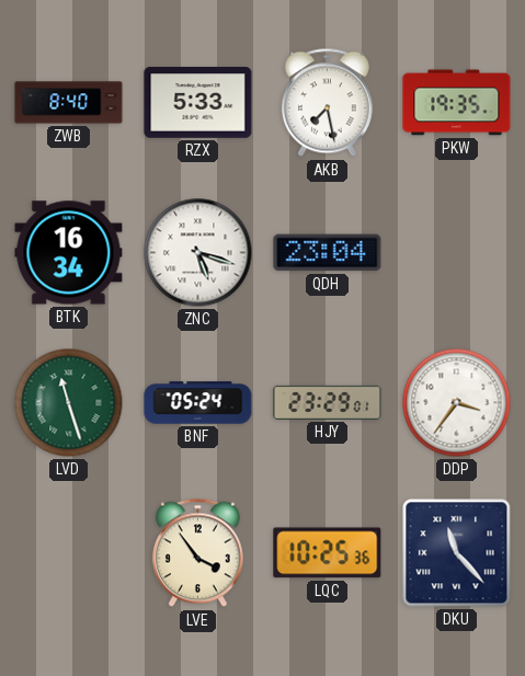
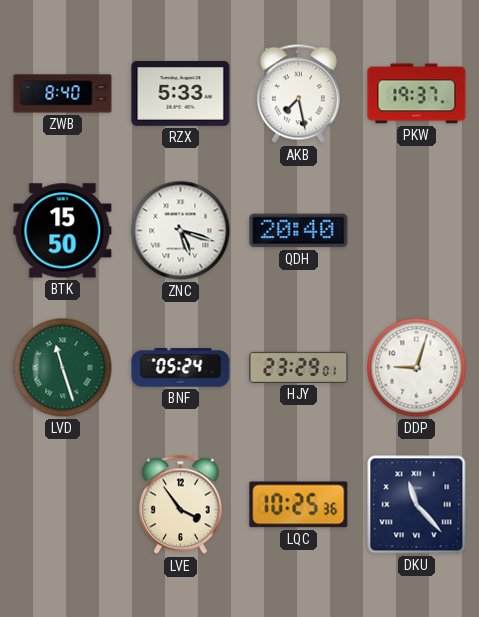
PKW: 19:35 -> 19:37 (417, 94)
BTK: 16:34 -> 15:50 (63, 231)
QDH: 23:04 -> 20:40 (299, 231)
DDP: 3:36 -> 9:03 (417, 368)
